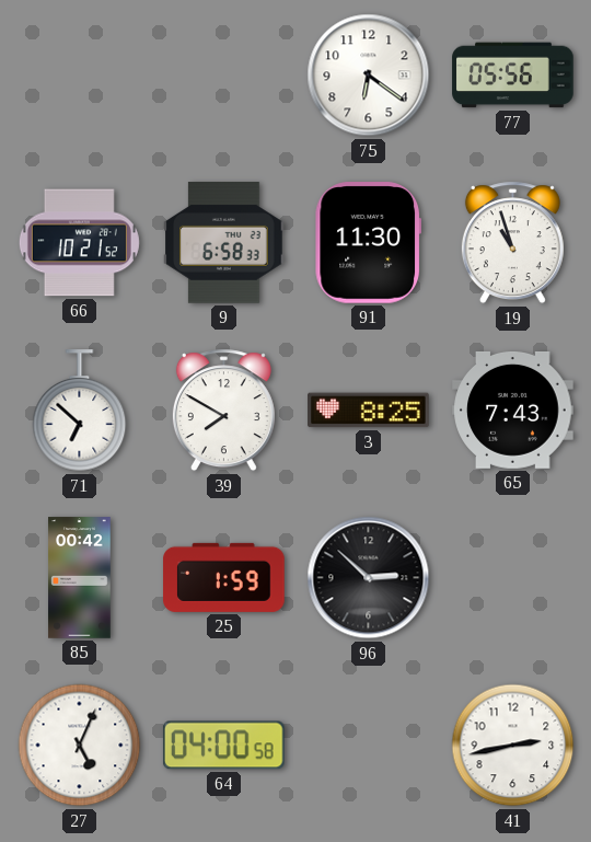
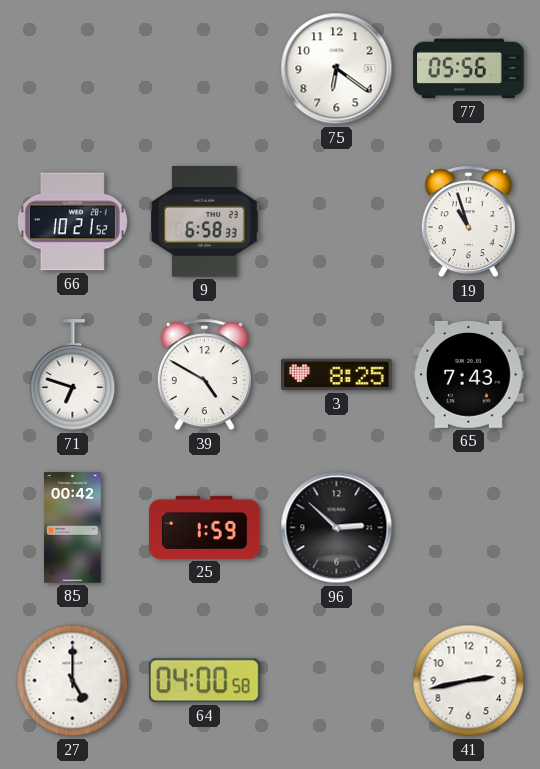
91: 11:30 -> none (368, 243)
71: 6:52 -> 6:48 (73, 375)
39: 7:50 -> 4:50 (204, 375)
27: 5:04 -> 5:00 (73, 681)
